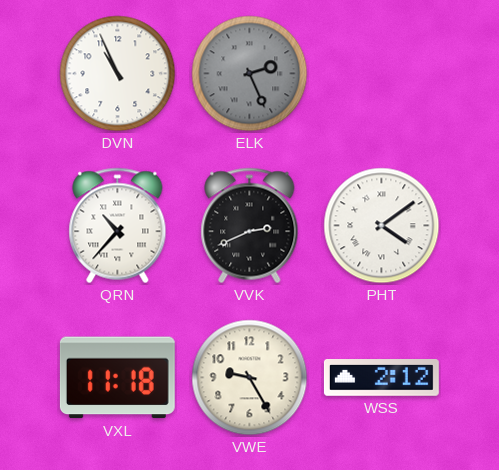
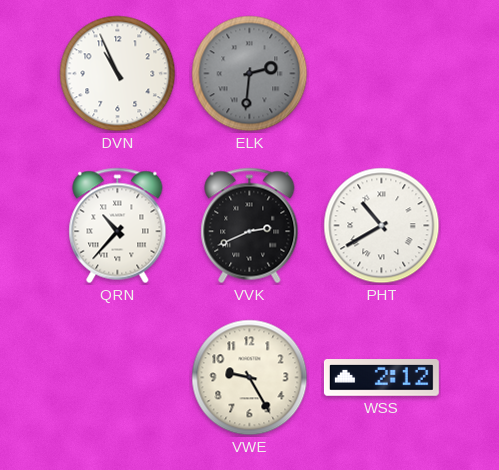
ELK: 2:26 -> 2:31 (250, 74)
PHT: 4:09 -> 10:40 (382, 226)
VXL: 11:18 -> none (117, 378)
